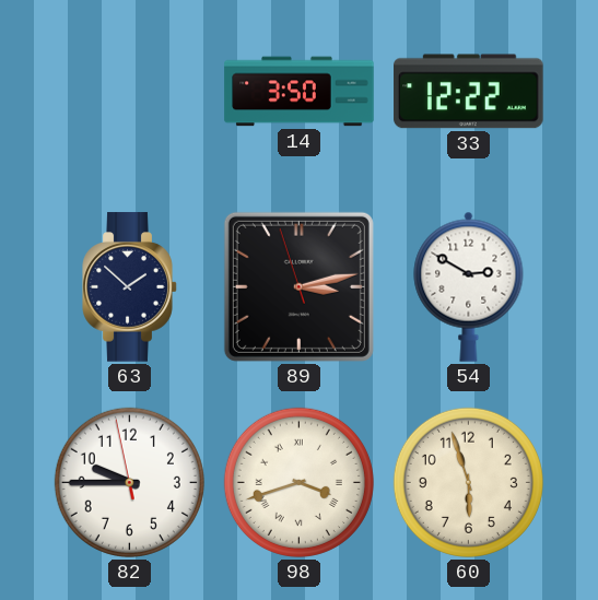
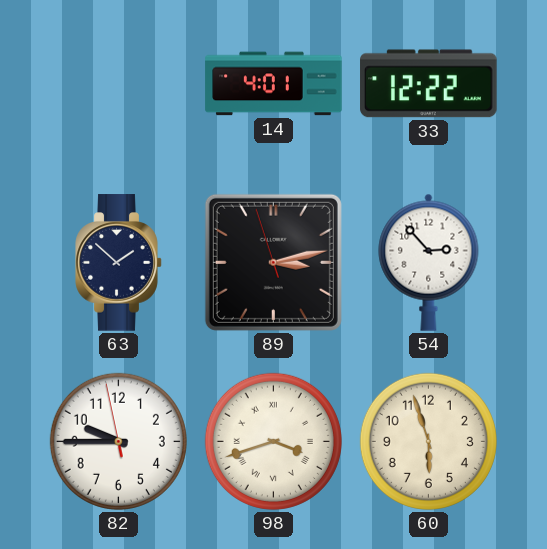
14: 3:50 -> 4:01 (274, 84)
54: 2:50 -> 2:53 (429, 262)
